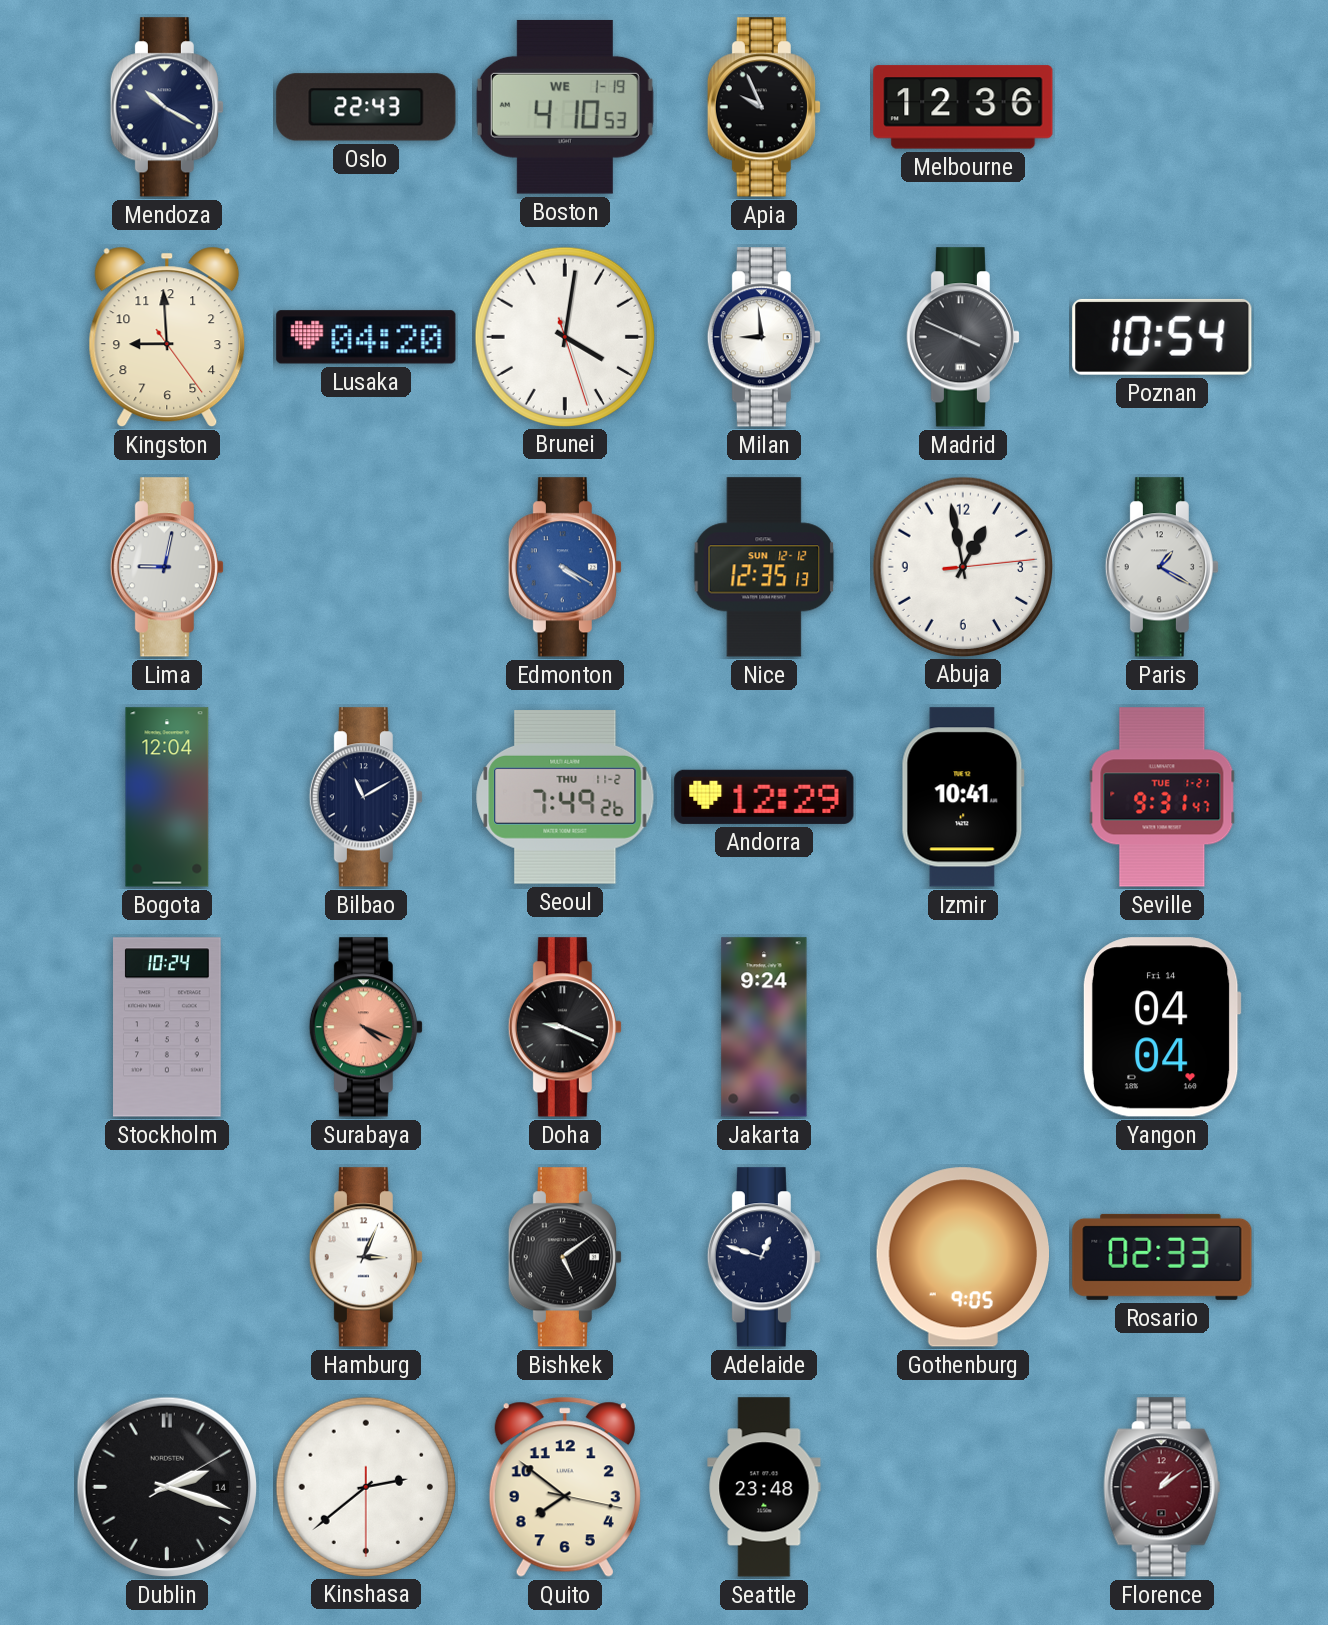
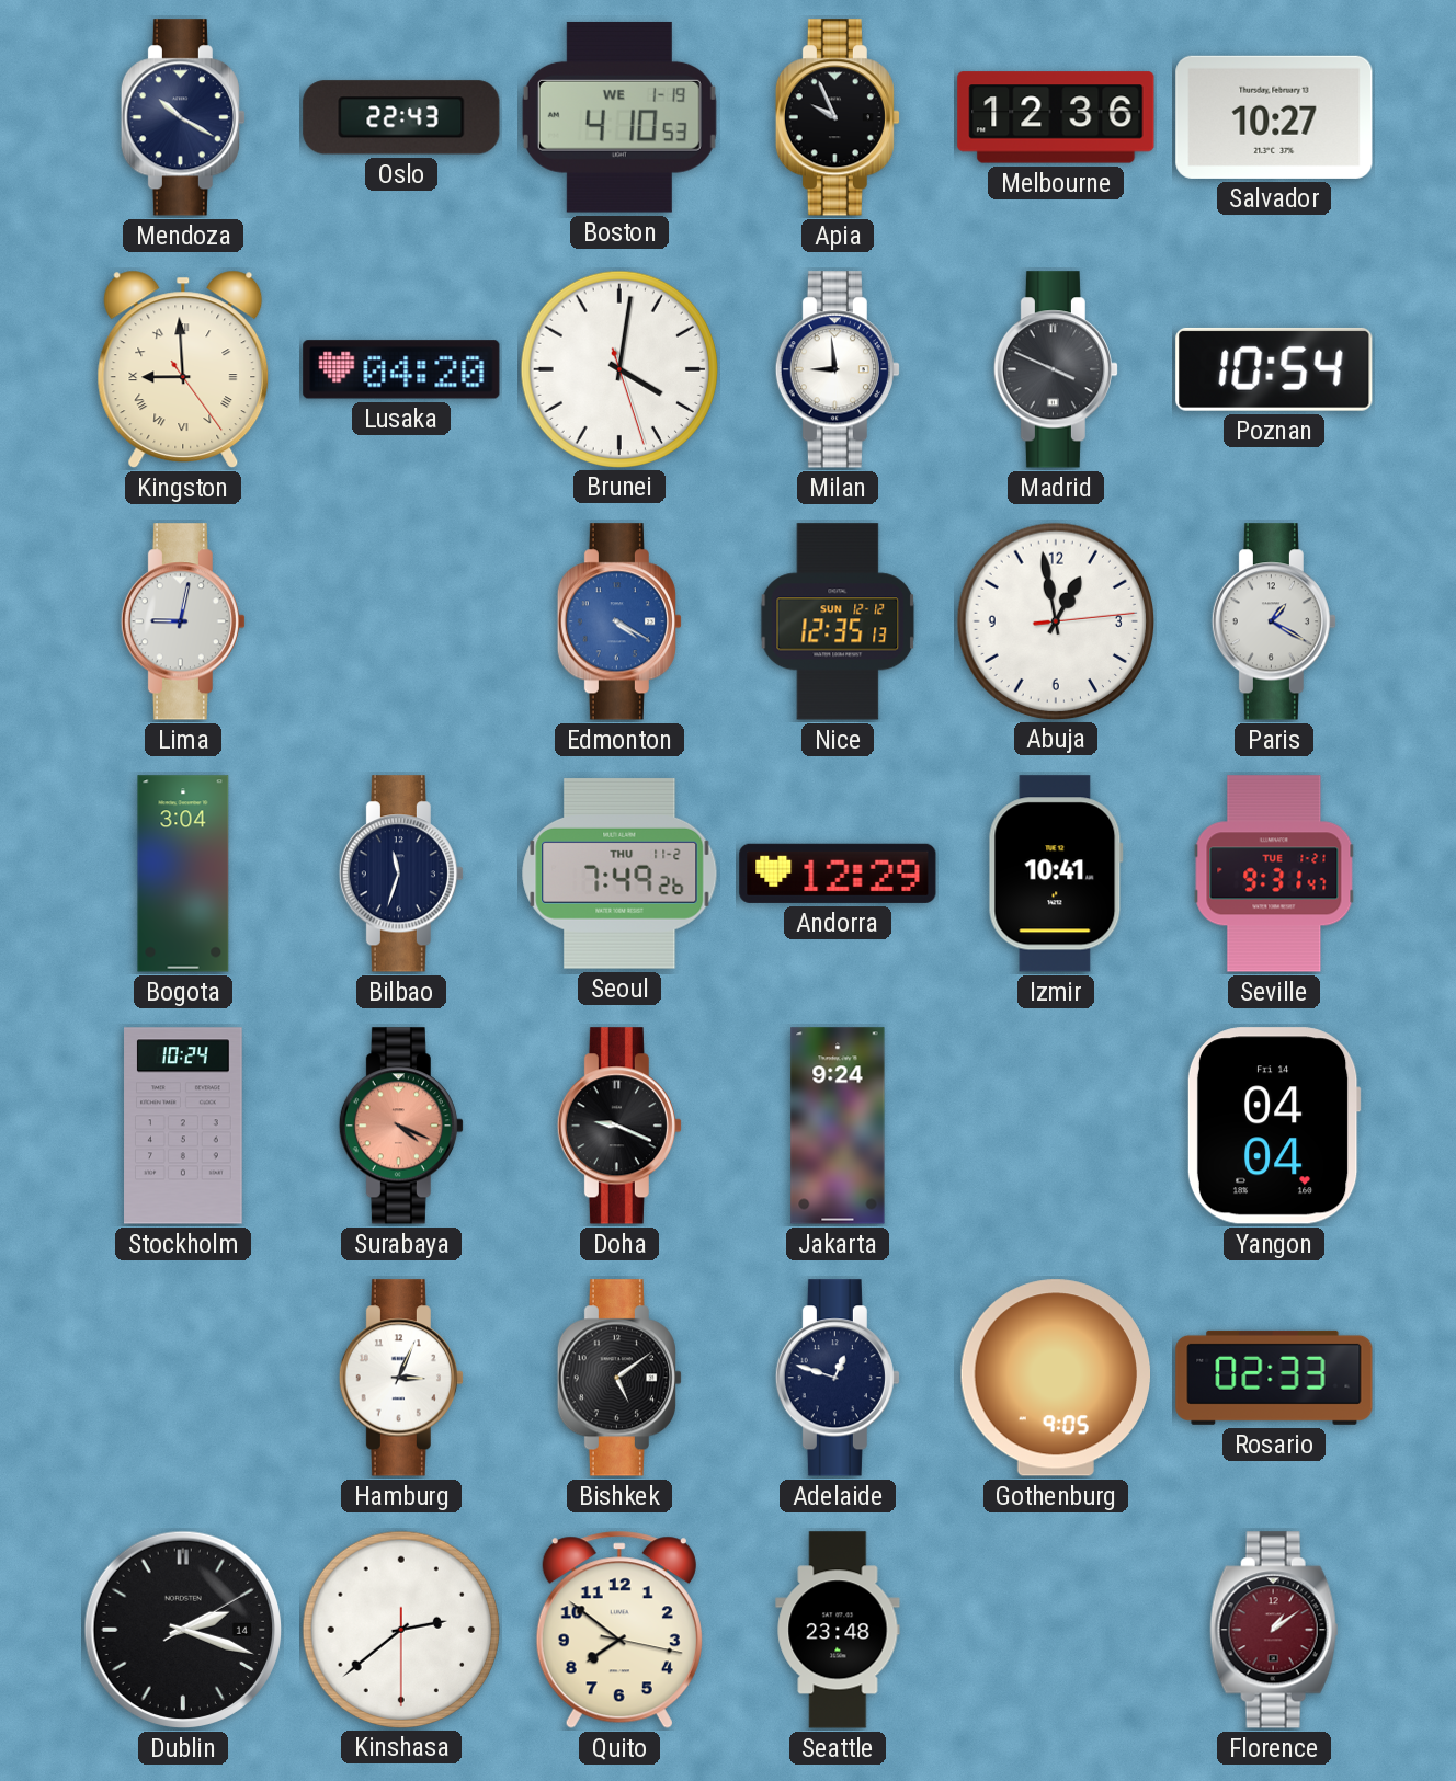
Salvador: none -> 10:27 (1274, 117)
Kingston numerals: Arabic -> Roman (183, 369)
Bogota: 12:04 -> 3:04 (183, 874)
Bilbao: 11:10 -> 11:33 (401, 874)
